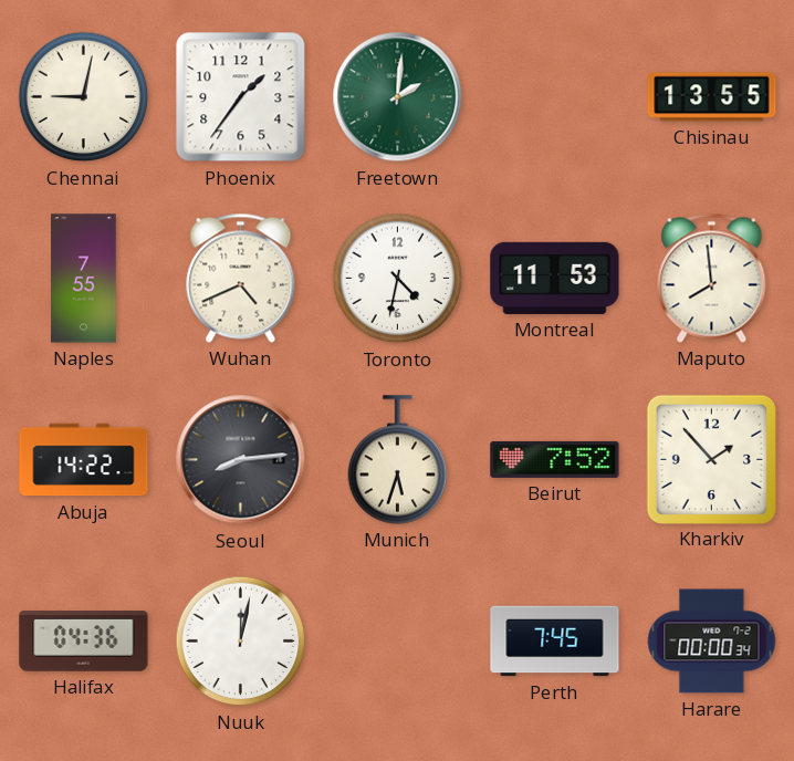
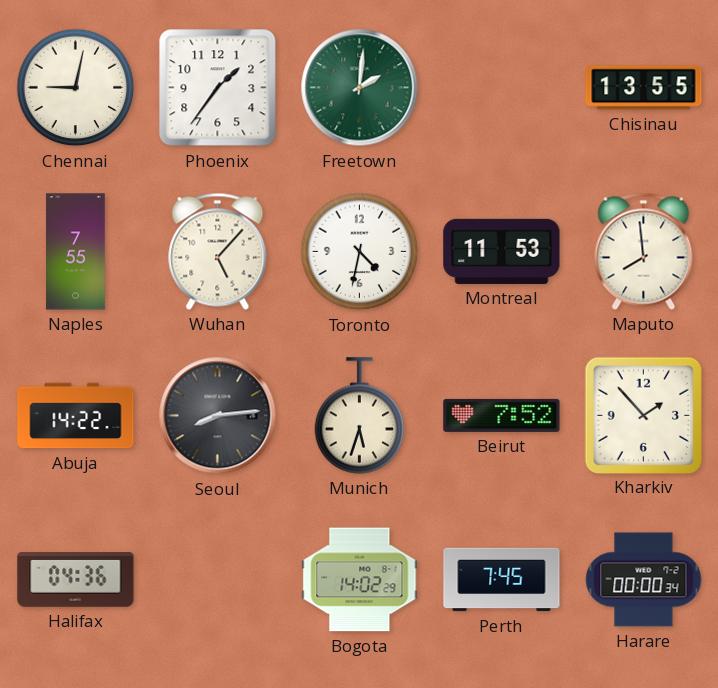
Wuhan: 4:41 -> 5:07 (218, 251)
Nuuk: 12:02 -> none (241, 642)
Bogota: none -> 14:02 (360, 580)
